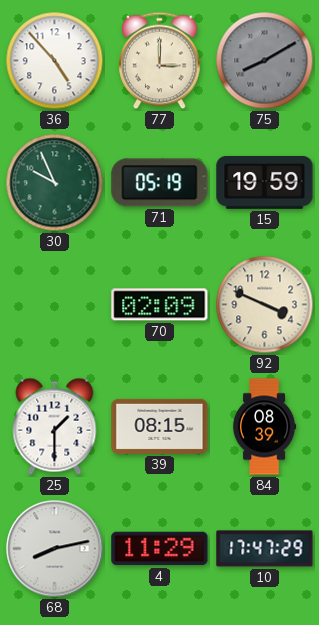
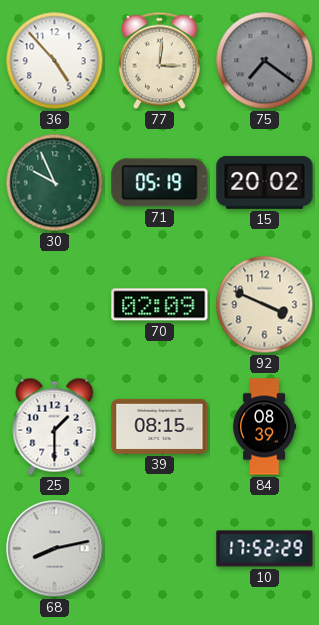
77: 3:00 -> 3:01 (160, 61)
75: 8:10 -> 7:21 (265, 61)
15: 19:59 -> 20:02 (265, 183)
4: 11:29 -> none (160, 549)
10: 17:47 -> 17:52 (265, 549)
